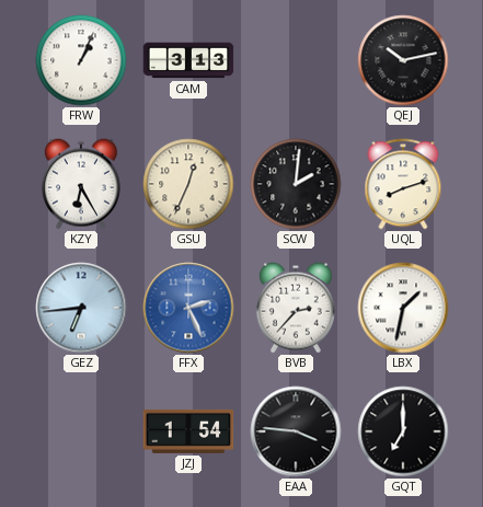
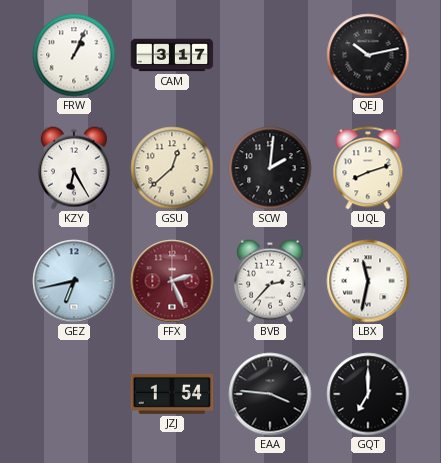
CAM: 3:13 -> 3:17 (172, 55)
GSU: 12:34 -> 12:38 (172, 168)
GEZ: 6:44 -> 6:43 (74, 281)
FFX dial: blue -> burgundy (172, 281)
LBX: 1:32 -> 11:32 (368, 281)
